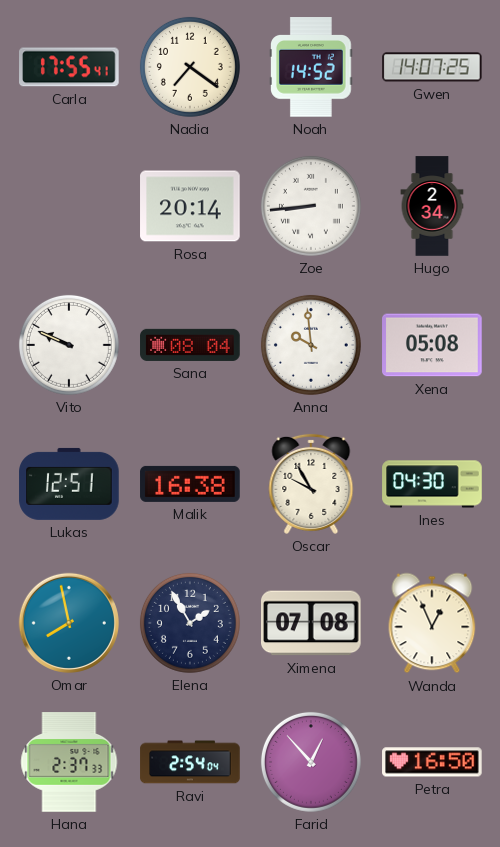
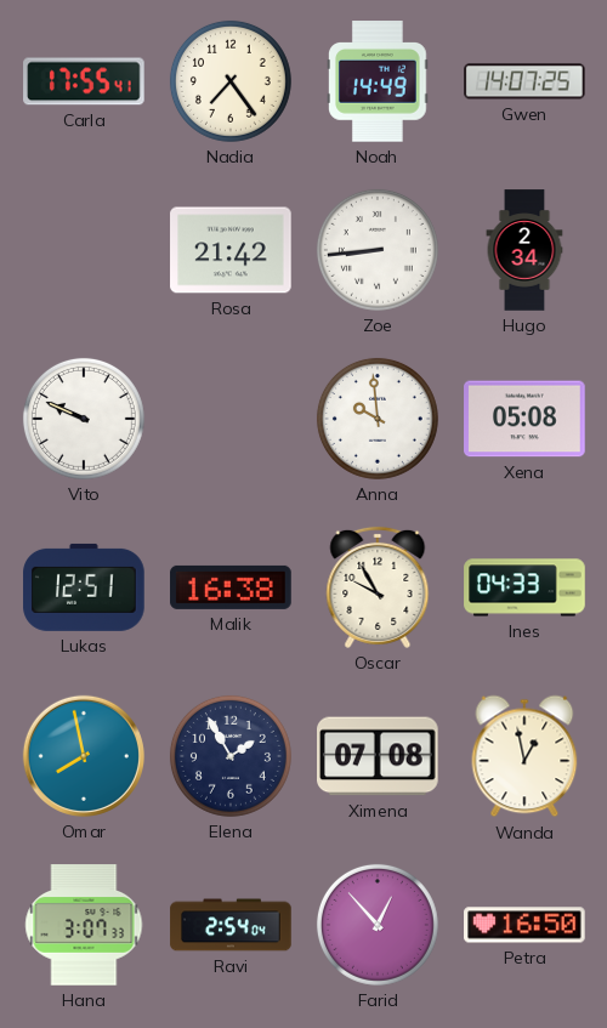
Nadia: 7:21 -> 7:24 (231, 81)
Noah: 14:52 -> 14:49 (378, 81)
Rosa: 20:14 -> 21:42 (231, 250)
Sana: 08:04 -> none (190, 345)
Ines: 04:30 -> 04:33 (524, 587)
Wanda: 12:56 -> 12:58 (524, 756)
Hana: 2:37 -> 3:07 (84, 925)
